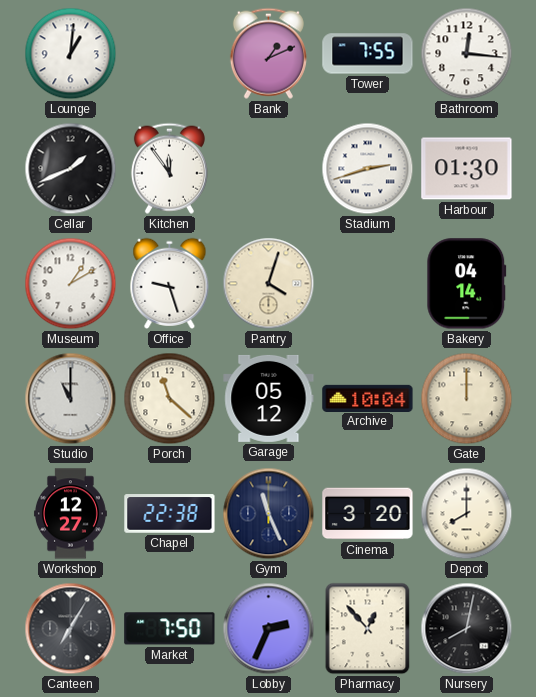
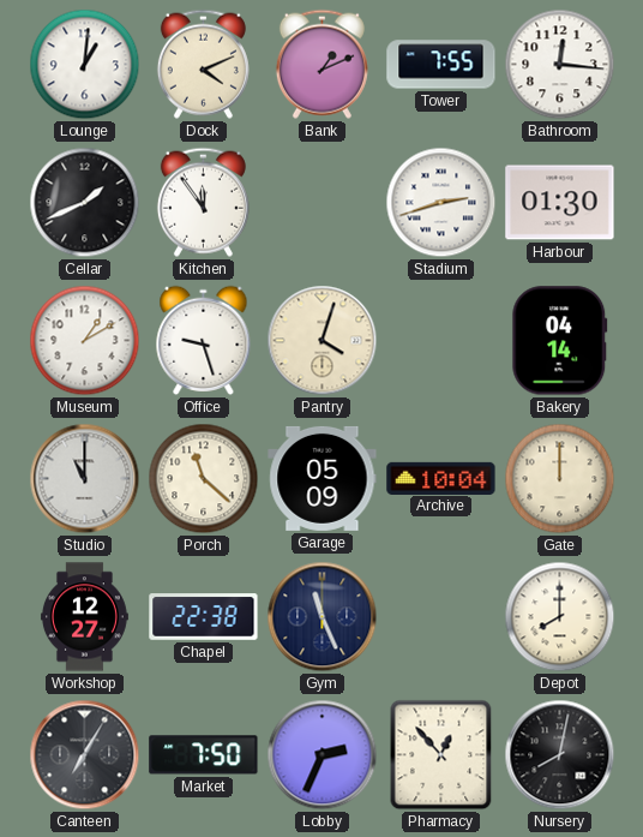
Dock: none -> 4:11 (203, 64)
Garage: 05:12 -> 05:09 (323, 478)
Cinema: 3:20 -> none (368, 514)
